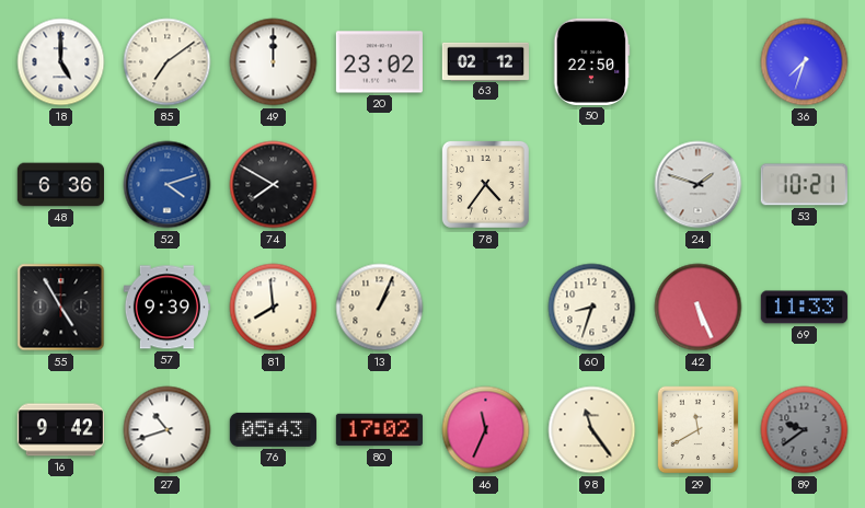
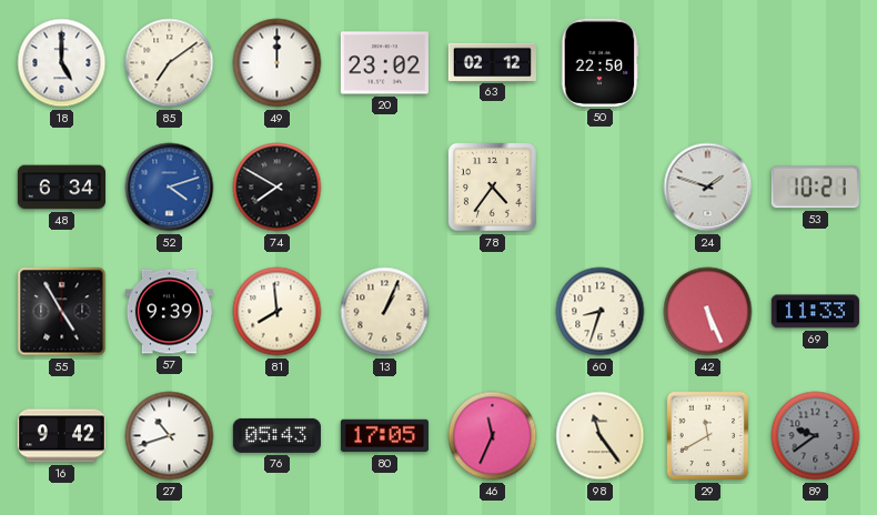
36: 7:33 -> none (805, 62)
48: 6:36 -> 6:34 (61, 188)
80: 17:02 -> 17:05 (384, 436)
